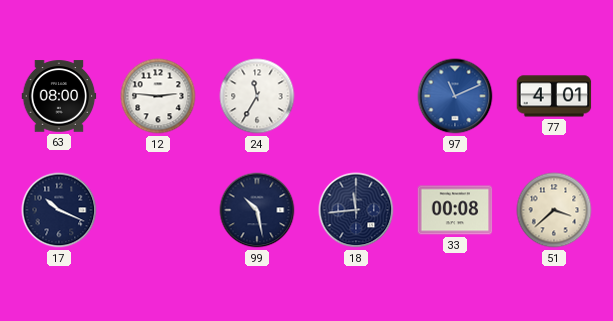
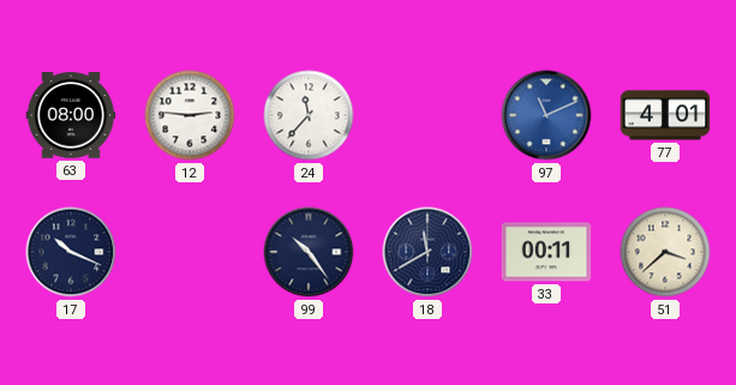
24: 11:35 -> 11:37 (309, 115)
99: 10:28 -> 10:24 (309, 252)
18: 11:44 -> 11:40 (427, 252)
33: 00:08 -> 00:11 (546, 252)
